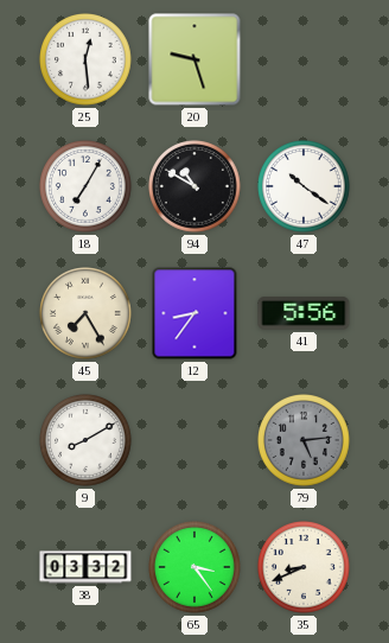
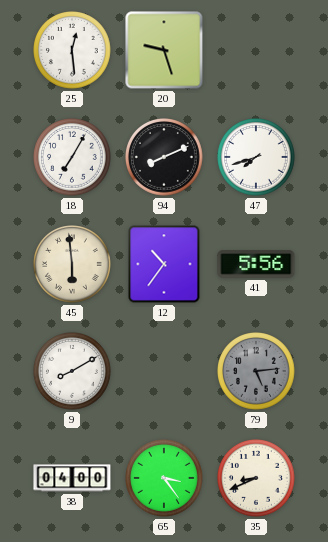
94: 10:50 -> 8:11 (165, 158)
47: 10:21 -> 7:42 (257, 158)
45: 7:25 -> 5:59 (73, 265)
12: 8:36 -> 10:36 (164, 264)
38: 03:32 -> 04:00 (72, 478)
